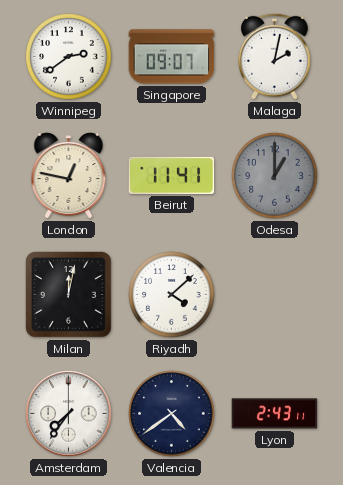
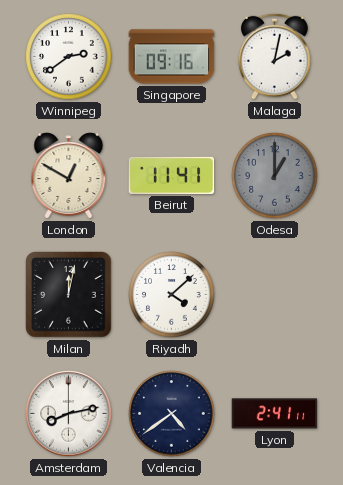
Singapore: 09:07 -> 09:16 (172, 57)
London: 12:47 -> 12:50 (69, 176)
Amsterdam: 7:36 -> 8:13 (69, 414)
Lyon: 2:43 -> 2:41 (275, 414)
